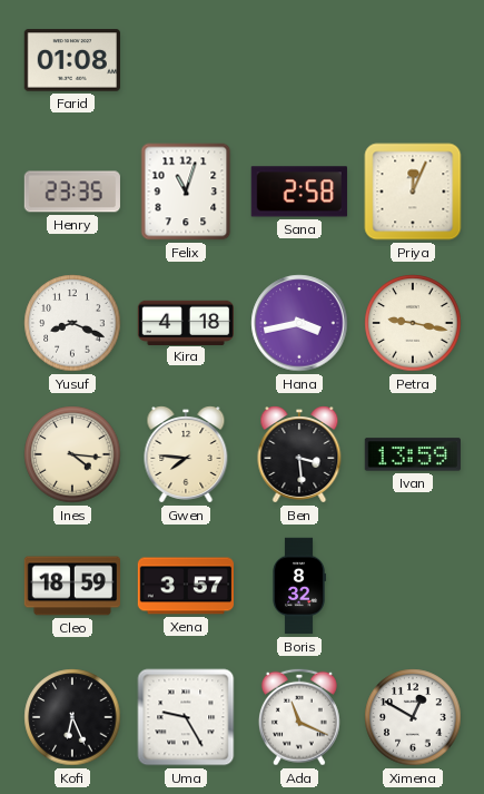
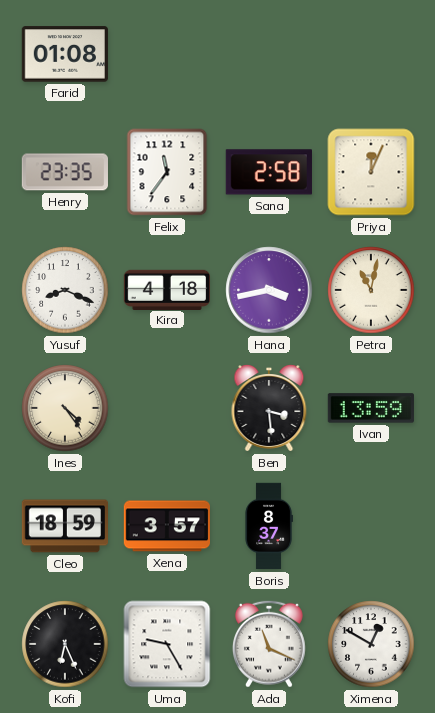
Felix: 11:03 -> 11:36 (167, 172)
Petra: 9:17 -> 11:02 (371, 290)
Ines: 4:16 -> 4:24 (65, 408)
Gwen: 7:46 -> none (186, 454)
Boris: 8:32 -> 8:37 (269, 526)
